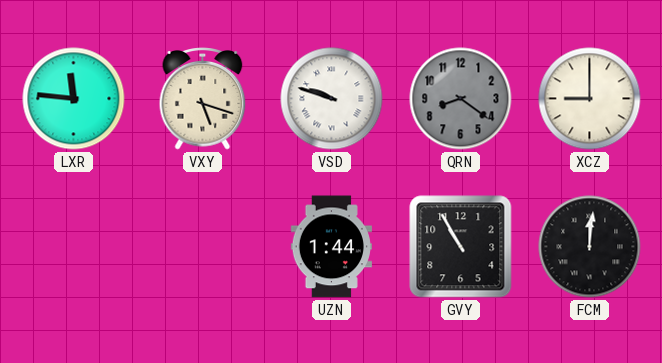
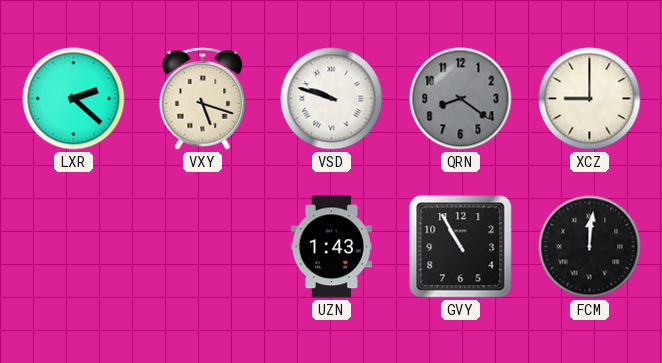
LXR: 11:46 -> 2:22 (74, 99)
UZN: 1:44 -> 1:43 (331, 247)
